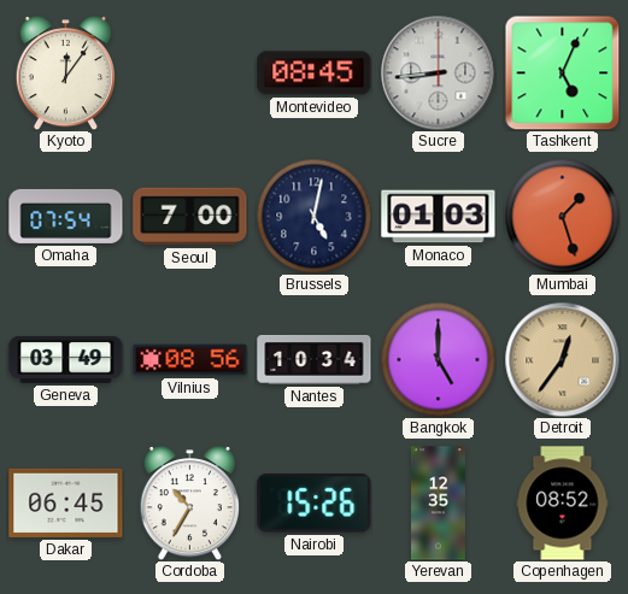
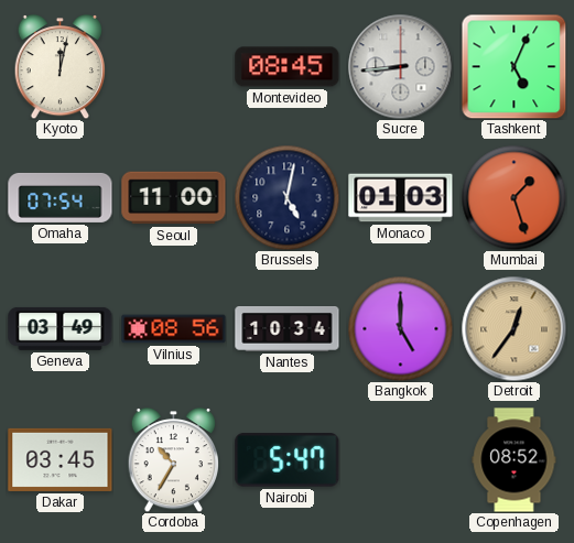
Kyoto: 12:06 -> 12:02 (59, 67)
Seoul: 7:00 -> 11:00 (174, 198)
Dakar: 06:45 -> 03:45 (61, 459)
Nairobi: 15:26 -> 5:47 (288, 460)
Yerevan: 12:35 -> none (438, 504)
